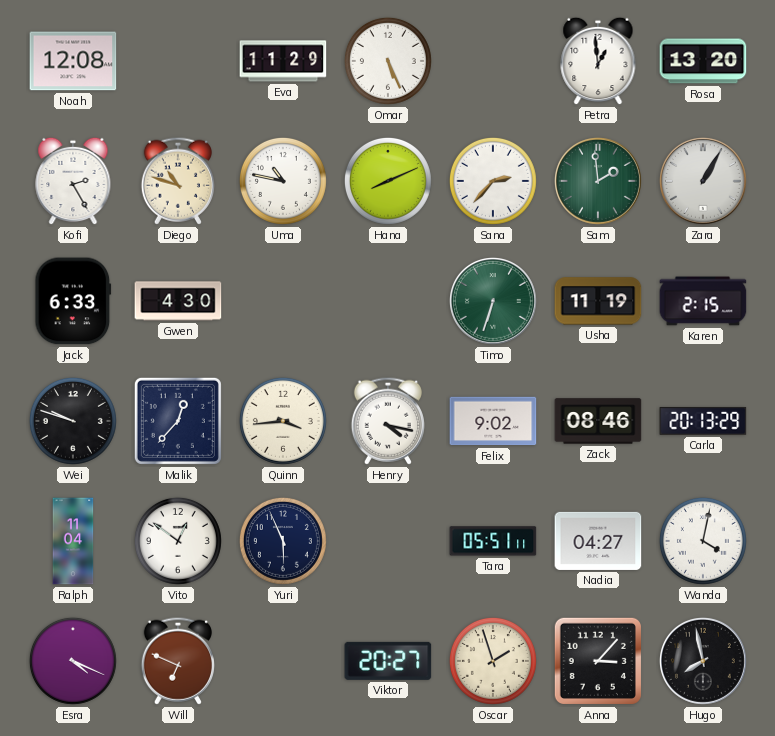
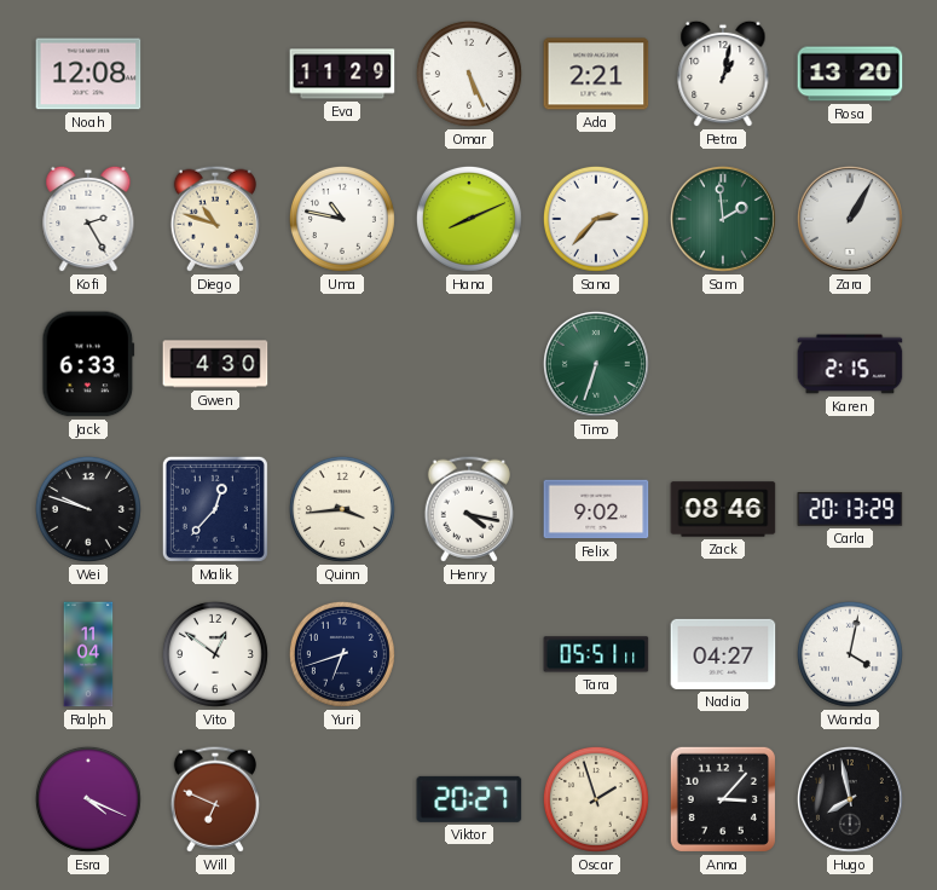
Ada: none -> 2:21 (596, 74)
Petra: 12:59 -> 1:02 (723, 74)
Usha: 11:19 -> none (598, 301)
Yuri: 5:56 -> 6:42 (342, 654)
